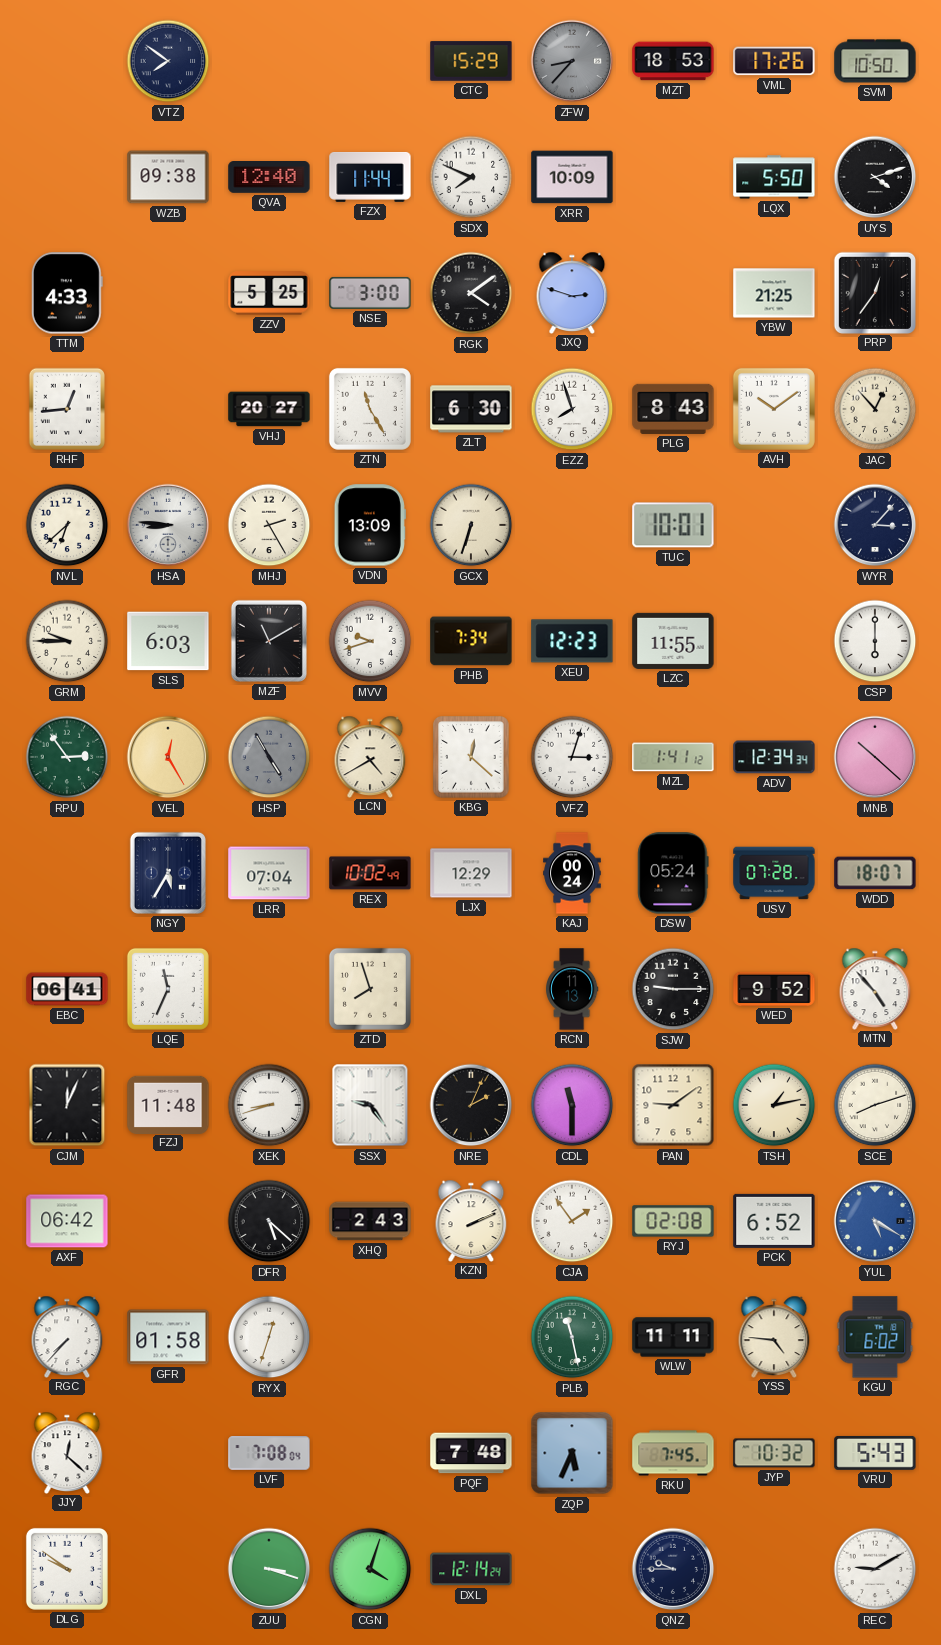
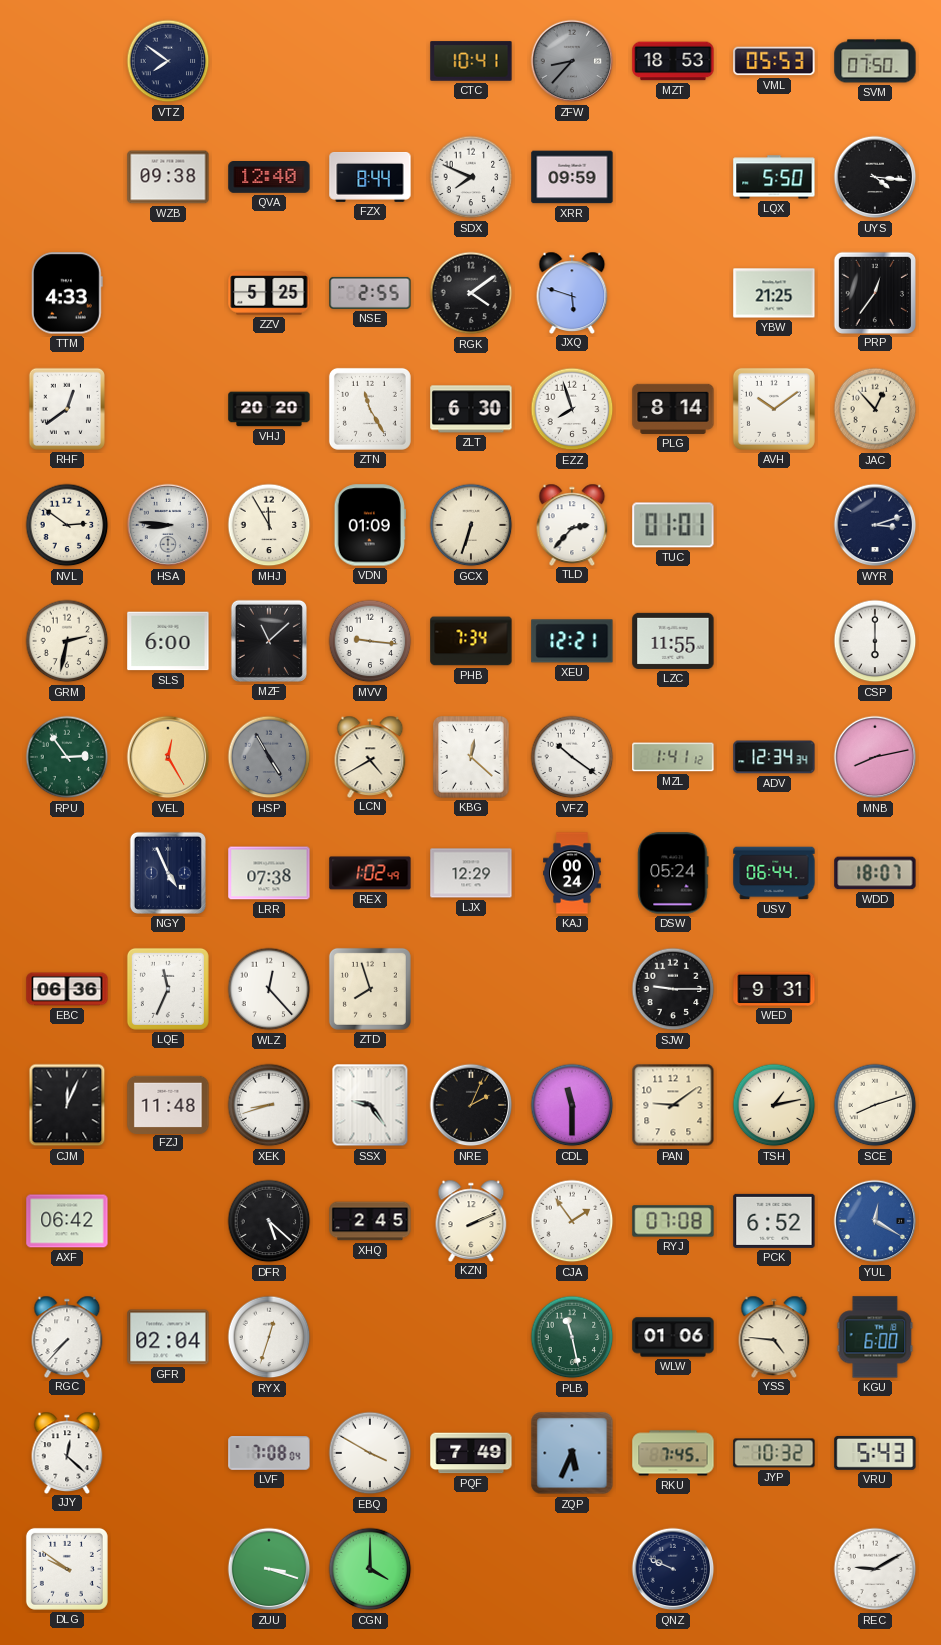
CTC: 15:29 -> 10:41 (471, 61)
VML: 17:26 -> 05:53 (774, 61)
SVM: 10:50 -> 07:50 (875, 61)
FZX: 11:44 -> 8:44 (370, 177)
XRR: 10:09 -> 09:59 (572, 177)
UYS: 4:12 -> 4:16 (875, 177)
NSE: 3:00 -> 2:55 (370, 293)
JXQ: 2:48 -> 5:48 (572, 292)
RHF: 12:44 -> 12:39 (67, 409)
VHJ: 20:27 -> 20:20 (269, 409)
PLG: 8:43 -> 8:14 (673, 409)
NVL: 6:38 -> 2:51 (67, 525)
MHJ: 2:25 -> 11:55 (269, 525)
VDN: 13:09 -> 01:09 (370, 525)
TLD: none -> 2:37 (572, 524)
TUC: 10:01 -> 01:01 (673, 525)
WYR: 3:07 -> 3:12 (875, 525)
GRM: 9:45 -> 2:32 (67, 641)
SLS: 6:03 -> 6:00 (168, 641)
MZF: 11:10 -> 11:08 (269, 641)
MVV: 9:42 -> 9:16 (370, 641)
XEU: 12:23 -> 12:21 (572, 641)
VFZ: 3:03 -> 10:21 (572, 757)
MNB: 10:22 -> 8:13 (875, 757)
NGY: 5:35 -> 4:56 (168, 873)
LRR: 07:04 -> 07:38 (269, 873)
REX: 10:02 -> 1:02 (370, 873)
USV: 07:28 -> 06:44 (774, 873)
EBC: 06:41 -> 06:36 (67, 989)
WLZ: none -> 12:23 (269, 989)
RCN: 11:13 -> none (573, 989)
WED: 9:52 -> 9:31 (774, 989)
MTN: 4:53 -> none (875, 988)
XHQ: 2:43 -> 2:45 (370, 1221)
RYJ: 02:08 -> 07:08 (673, 1221)
YUL: 5:20 -> 12:20 (875, 1221)
GFR: 01:58 -> 02:04 (168, 1337)
WLW: 11:11 -> 01:06 (673, 1337)
KGU: 6:02 -> 6:00 (875, 1337)
EBQ: none -> 3:50 (370, 1453)
PQF: 7:48 -> 7:49 (471, 1453)
CGN: 4:03 -> 4:00 (370, 1569)
DXL: 12:14 -> none (471, 1569)
QNZ: 9:45 -> 9:49 (673, 1569)
